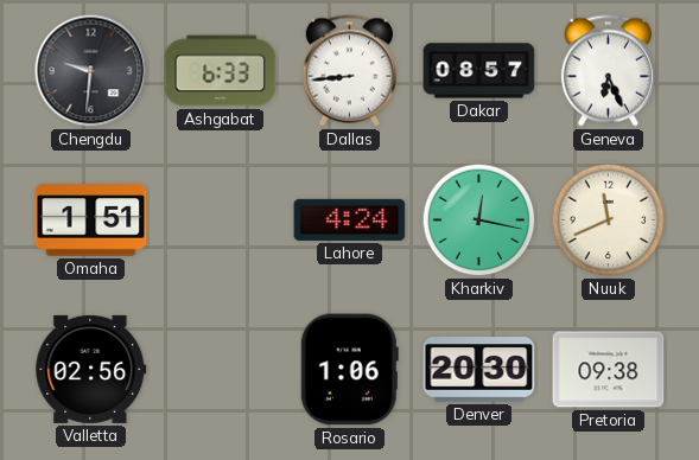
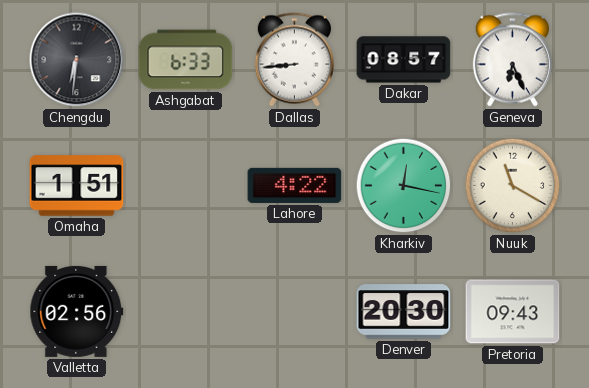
Chengdu: 9:31 -> 6:31 (77, 60)
Lahore: 4:24 -> 4:22 (295, 185)
Nuuk: 11:41 -> 11:20 (513, 186)
Rosario: 1:06 -> none (349, 370)
Pretoria: 09:38 -> 09:43 (513, 312)
